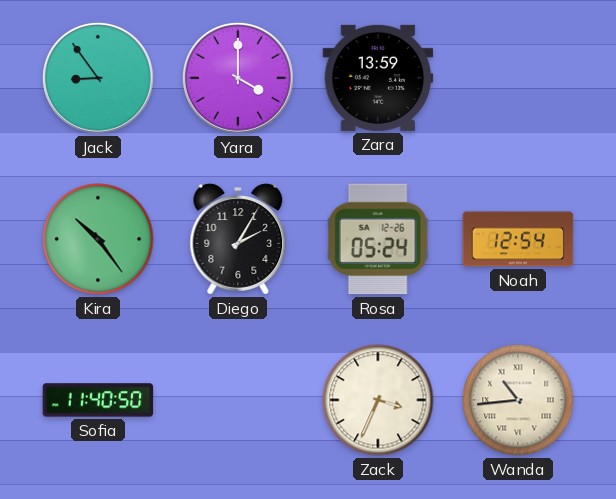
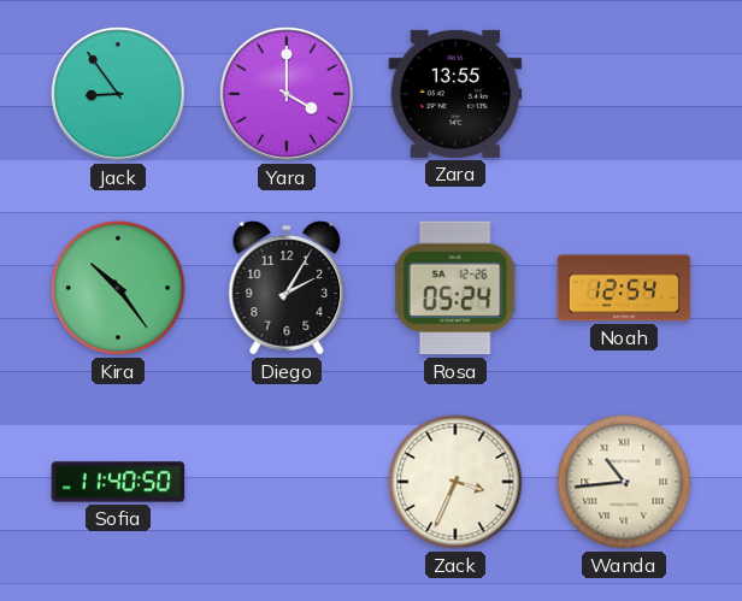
Zara: 13:59 -> 13:55 (455, 94)
